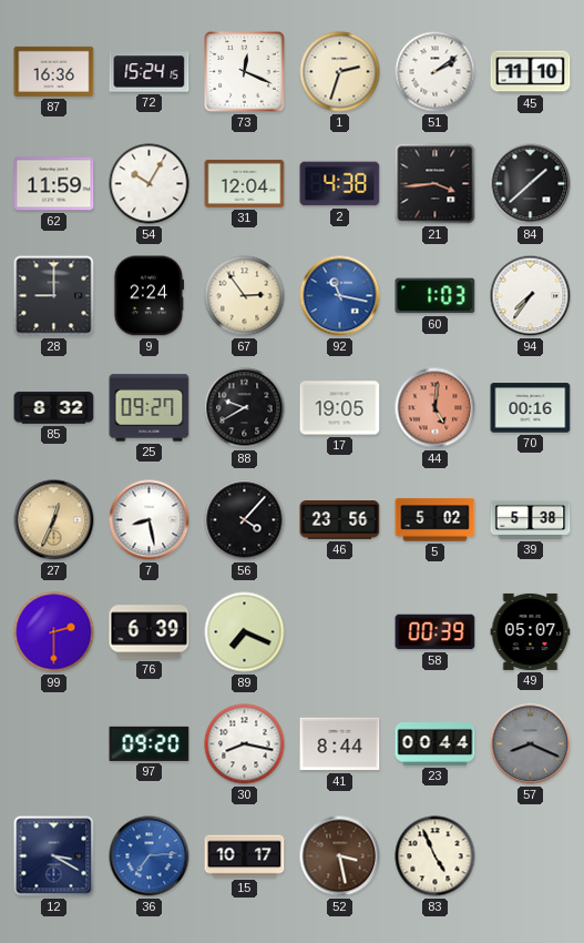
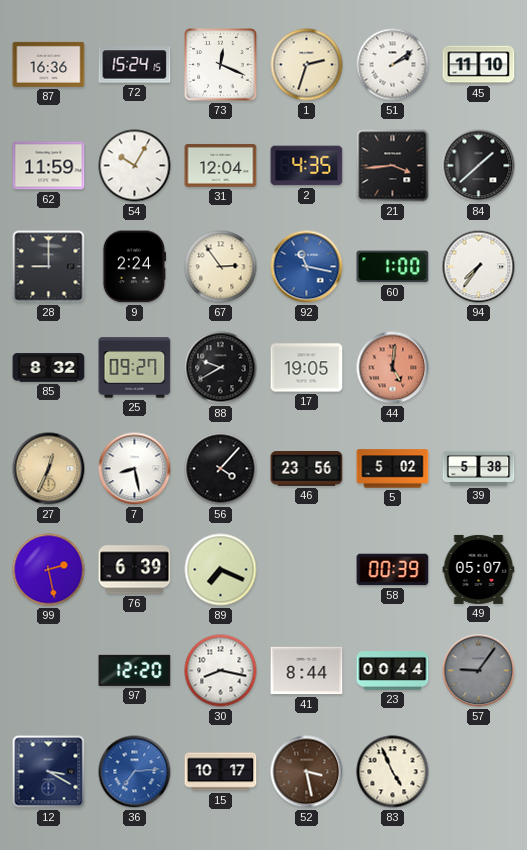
2: 4:38 -> 4:35 (307, 166)
60: 1:03 -> 1:00 (393, 267)
70: 00:16 -> none (531, 408)
99: 2:30 -> 2:28 (49, 570)
97: 09:20 -> 12:20 (135, 670)
57: 8:19 -> 9:06 (479, 671)
